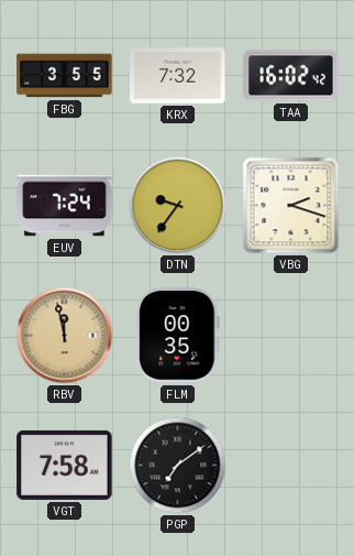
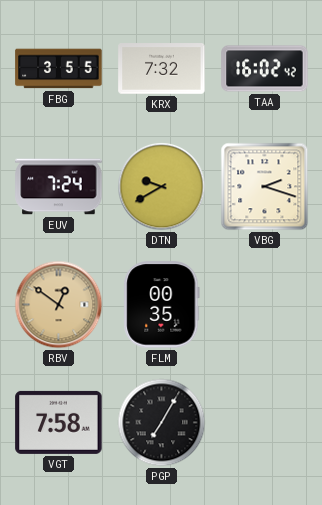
DTN: 9:36 -> 9:40 (162, 187)
RBV: 11:58 -> 12:51 (59, 305)
PGP: 7:09 -> 7:05 (162, 423)
